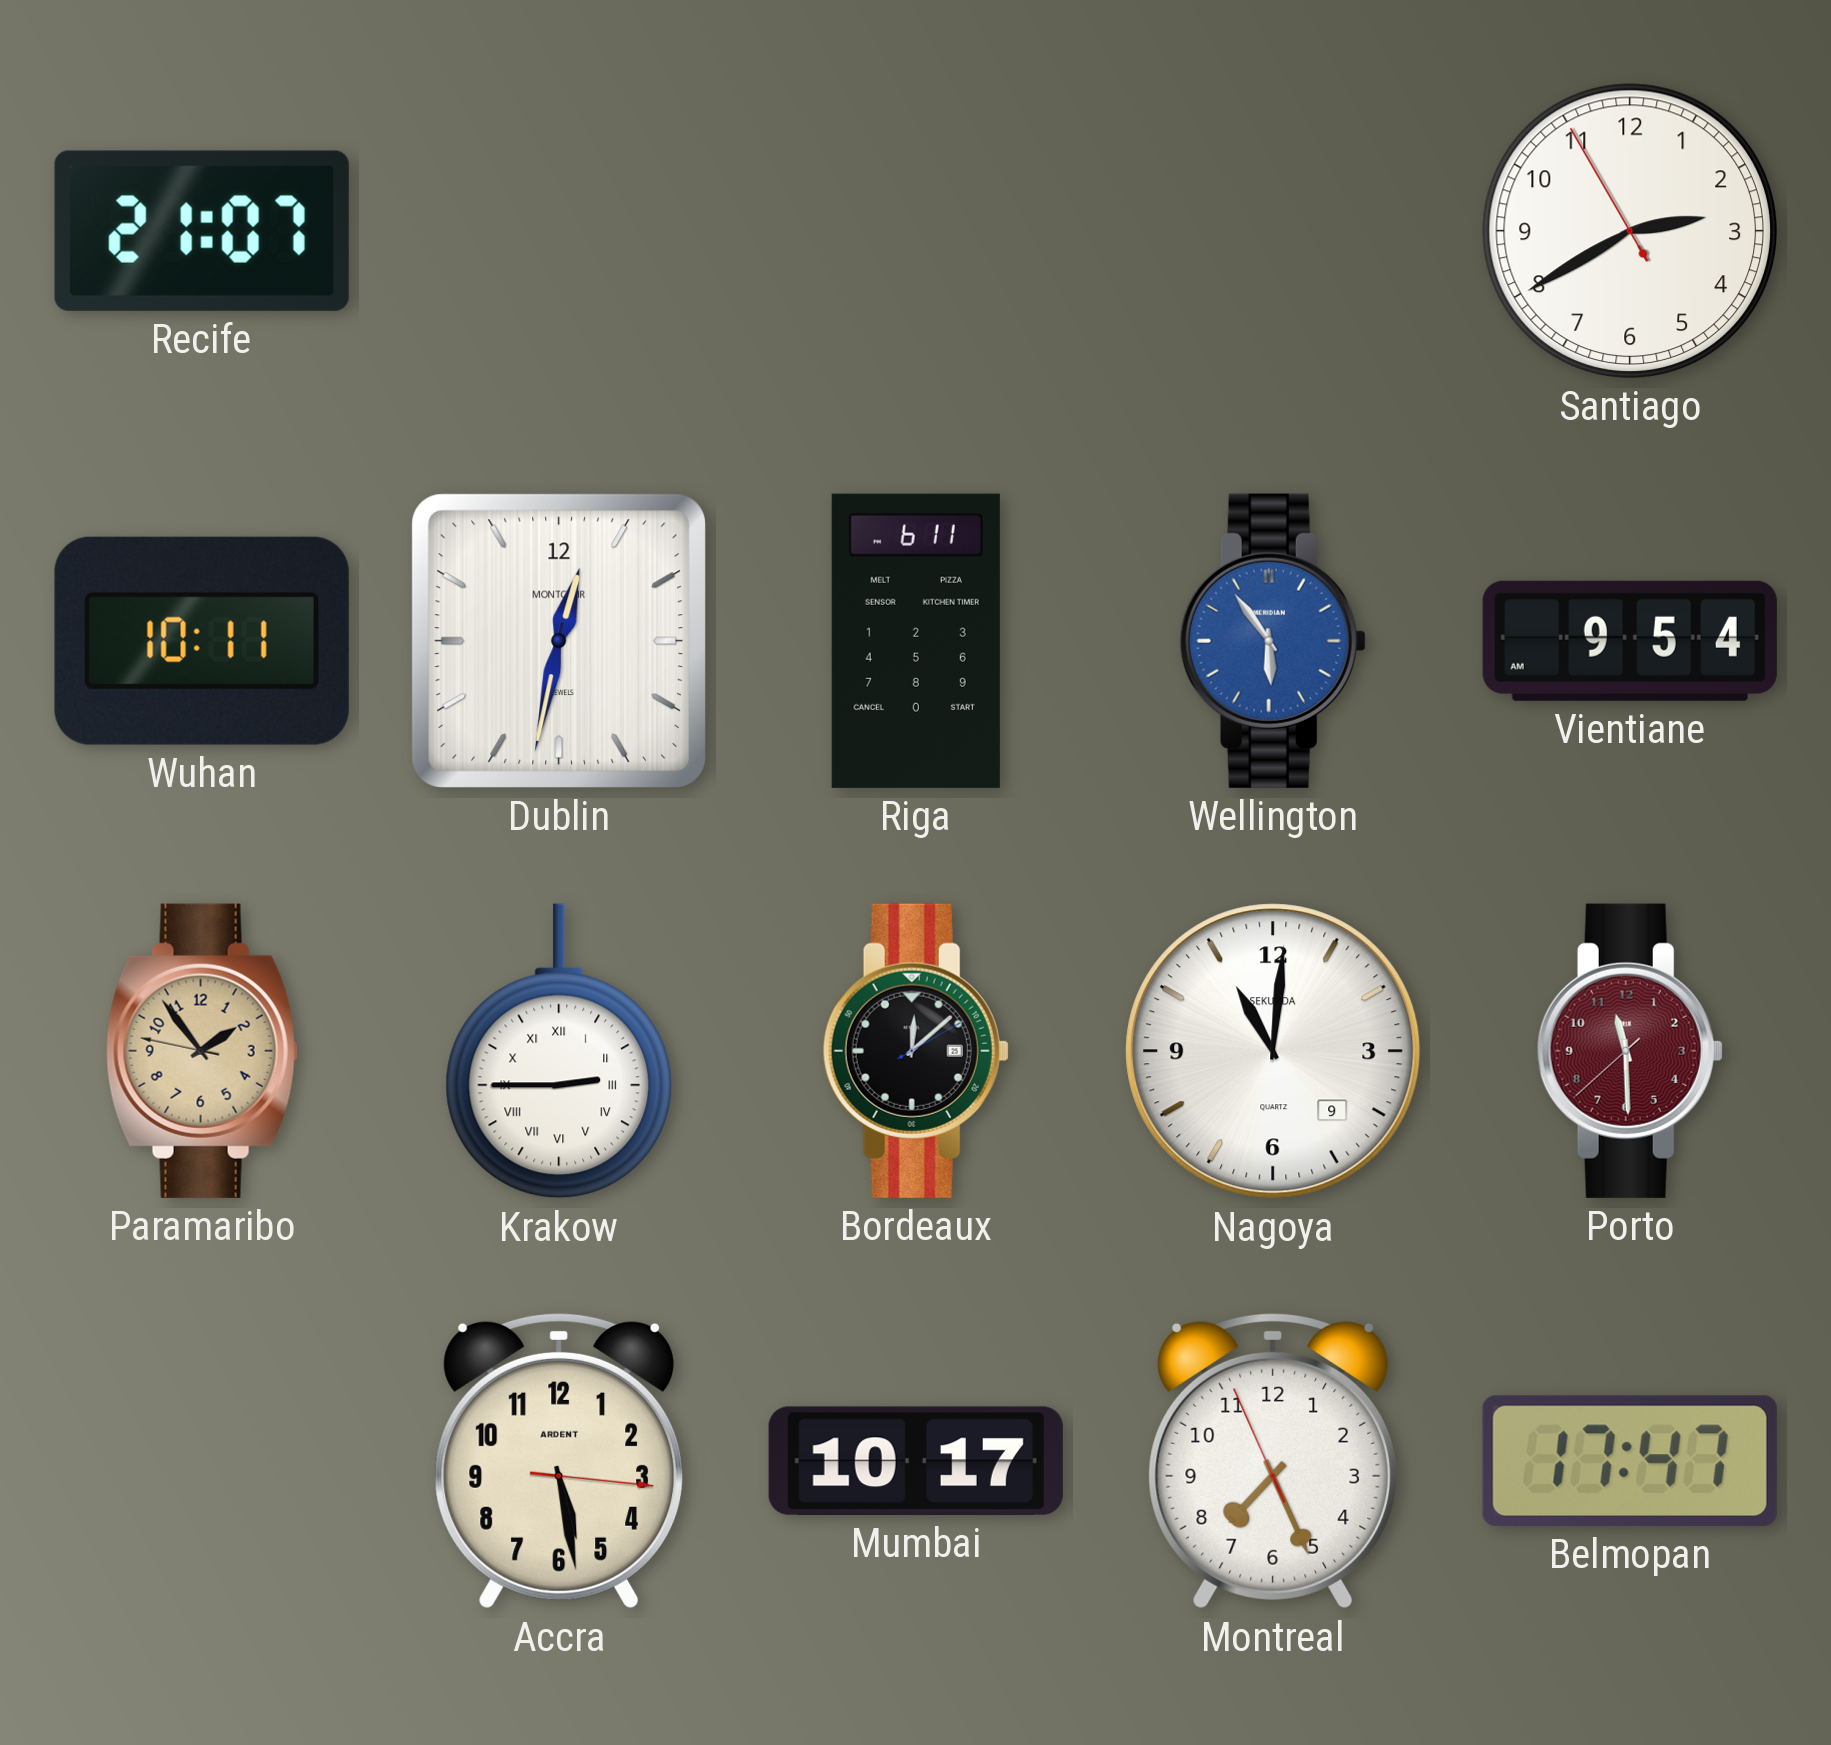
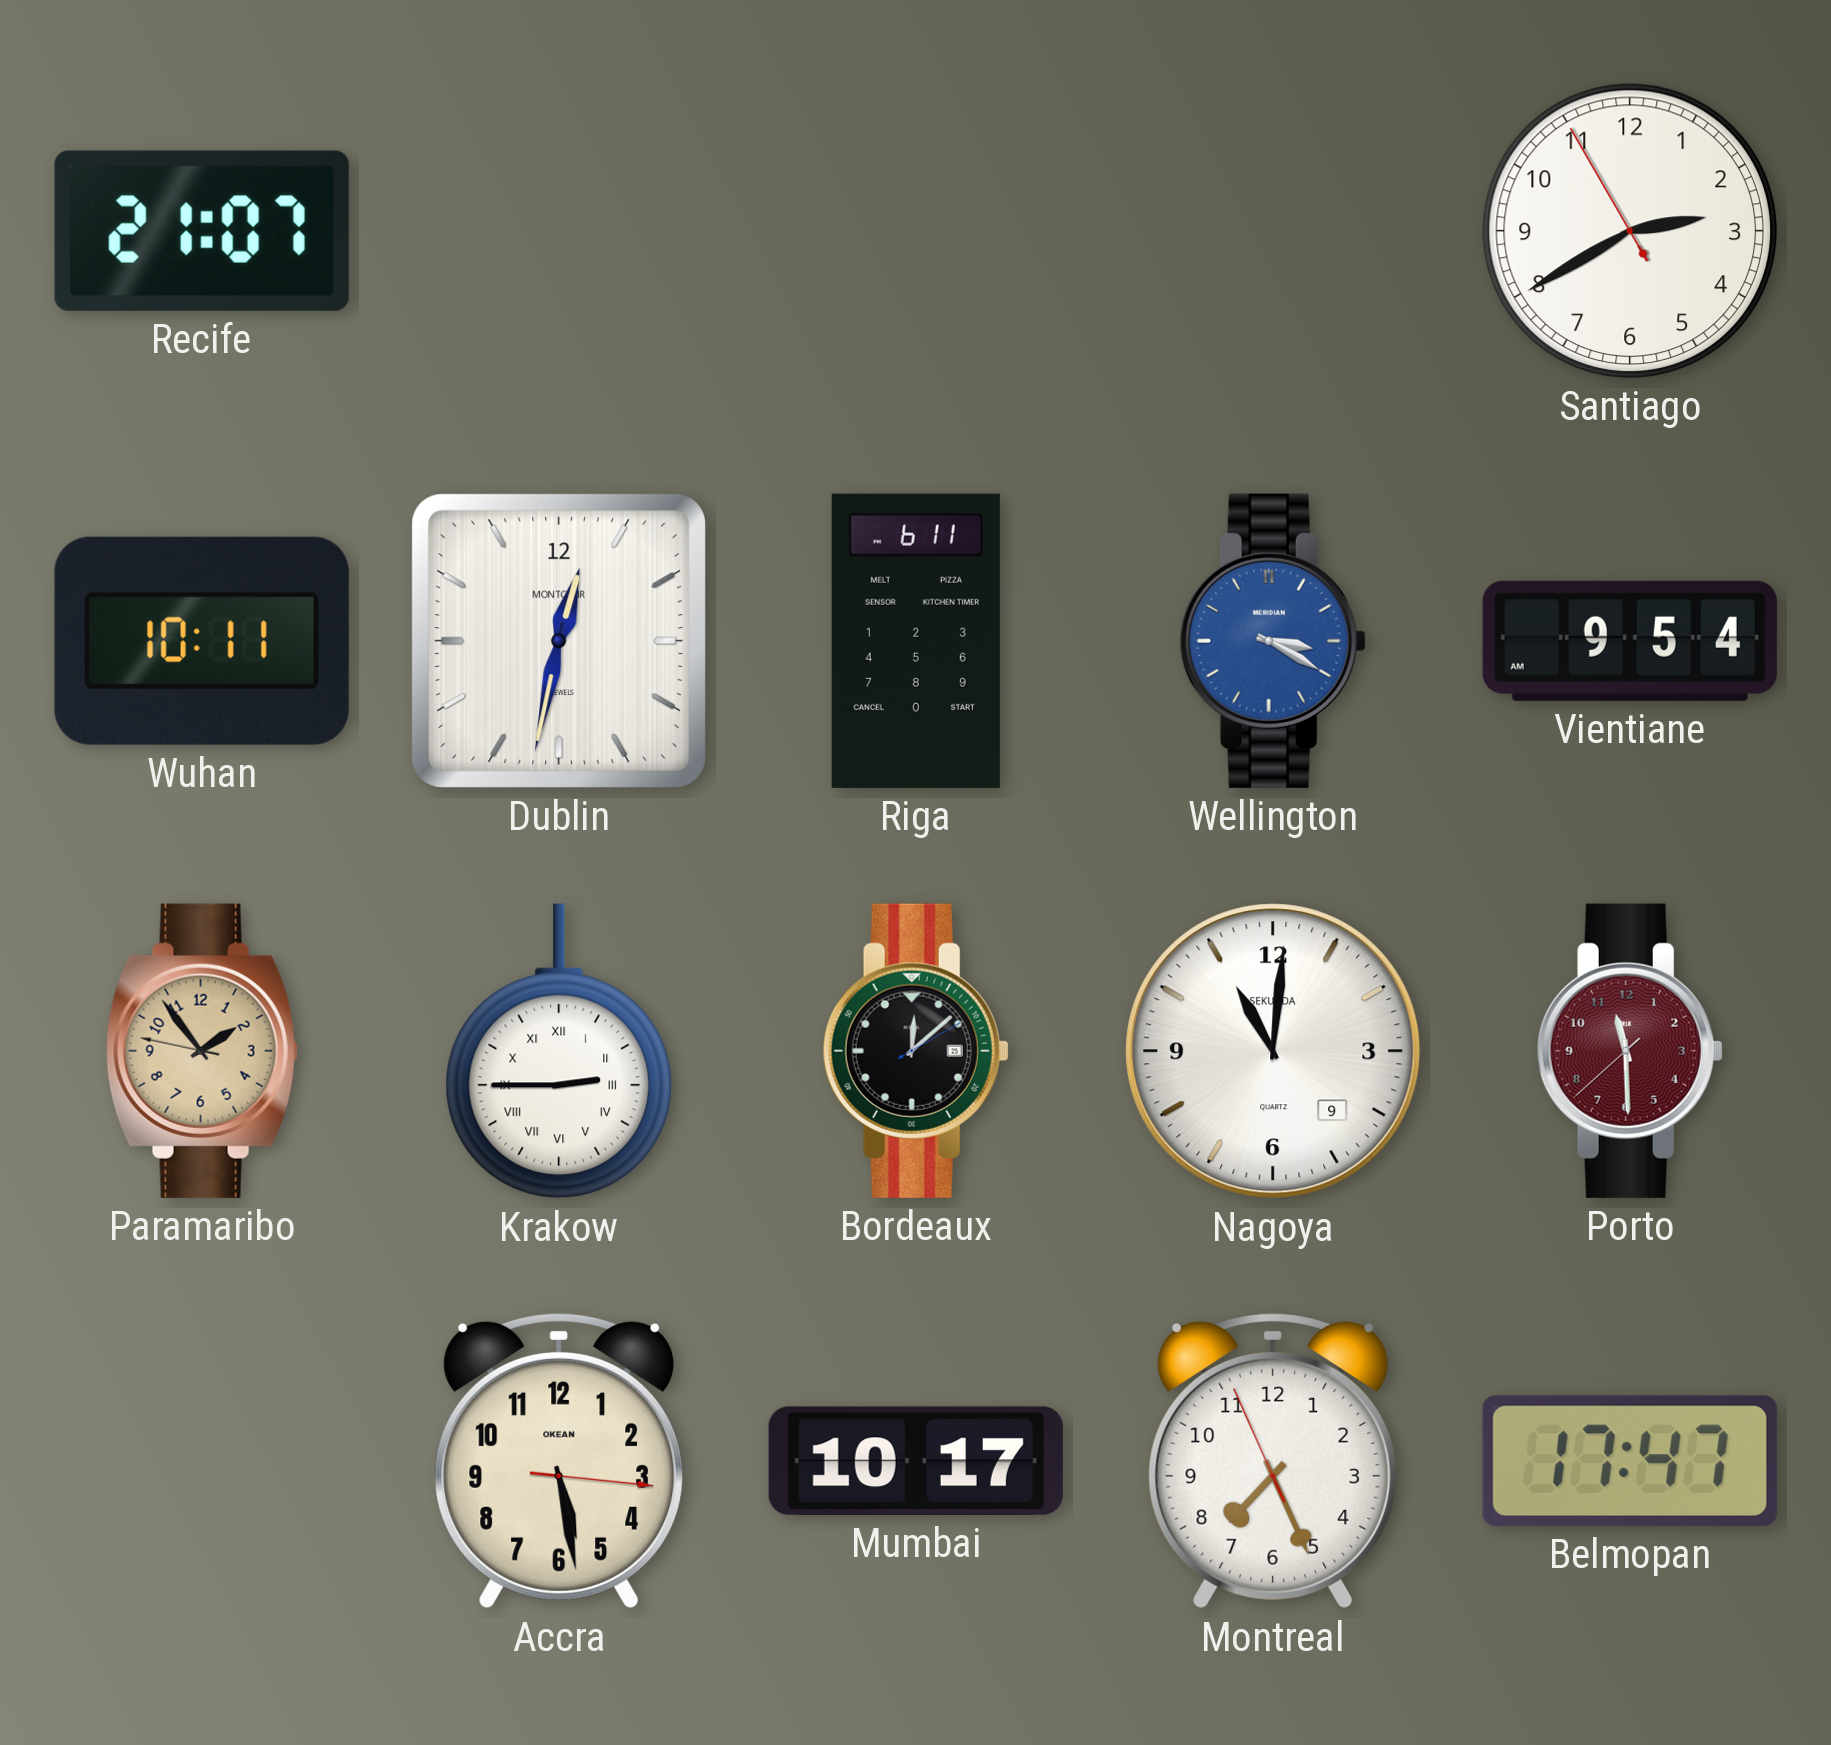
Wellington: 5:54 -> 3:20 (1273, 641)
Accra brand: ARDENT -> OKEAN (559, 1461)
